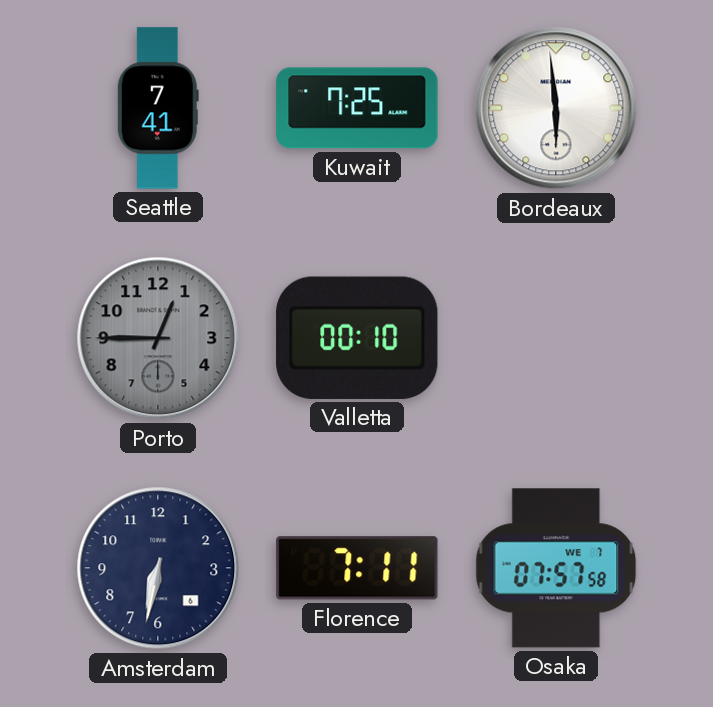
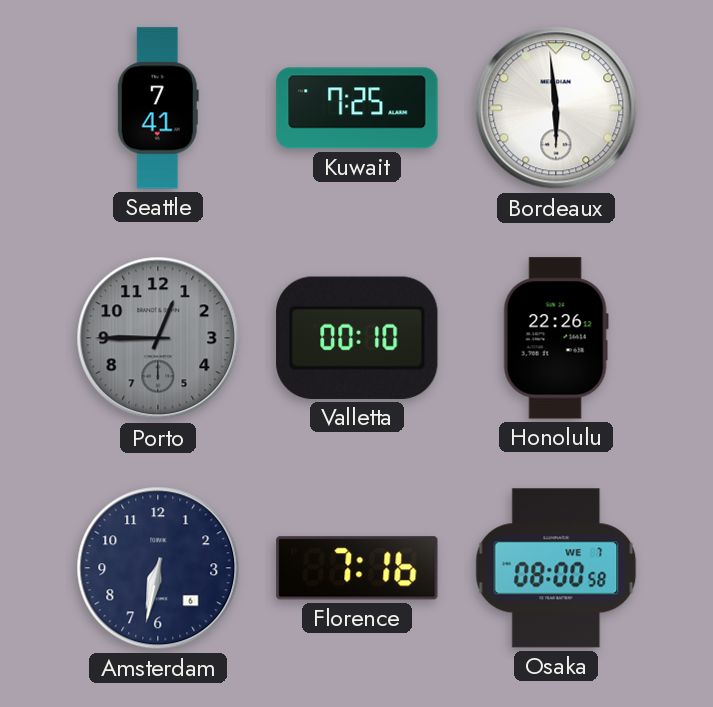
Honolulu: none -> 22:26 (556, 338)
Florence: 7:11 -> 7:16 (357, 568)
Osaka: 07:57 -> 08:00 (556, 568)
